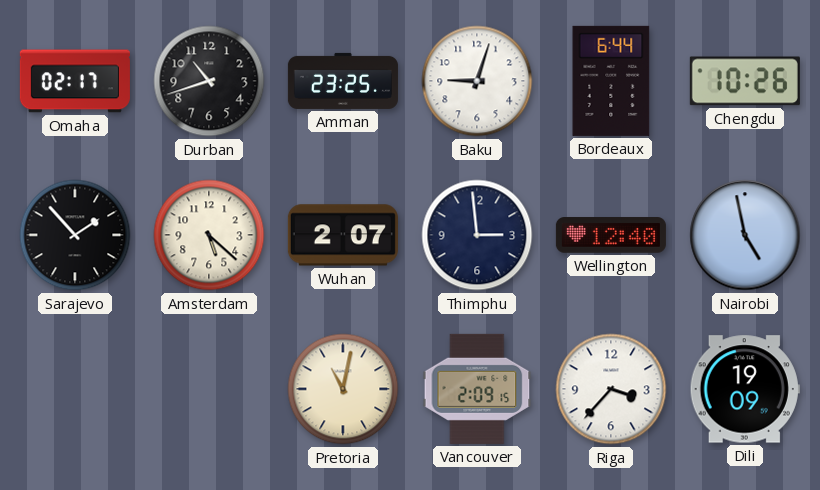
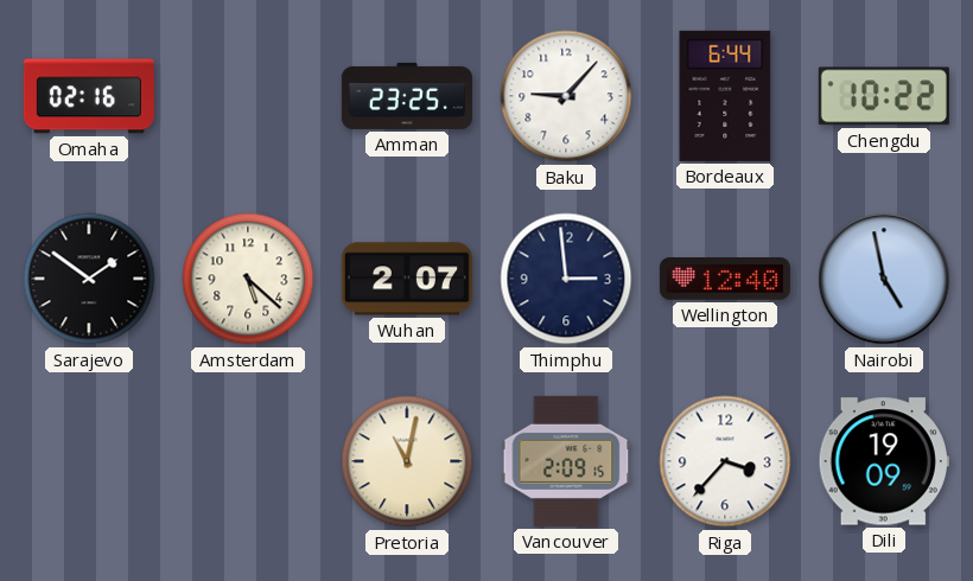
Omaha: 02:17 -> 02:16 (89, 96)
Durban: 10:42 -> none (209, 81)
Baku: 9:03 -> 9:07 (566, 96)
Chengdu: 10:26 -> 10:22 (884, 96)
Sarajevo: 1:53 -> 1:51 (89, 279)
